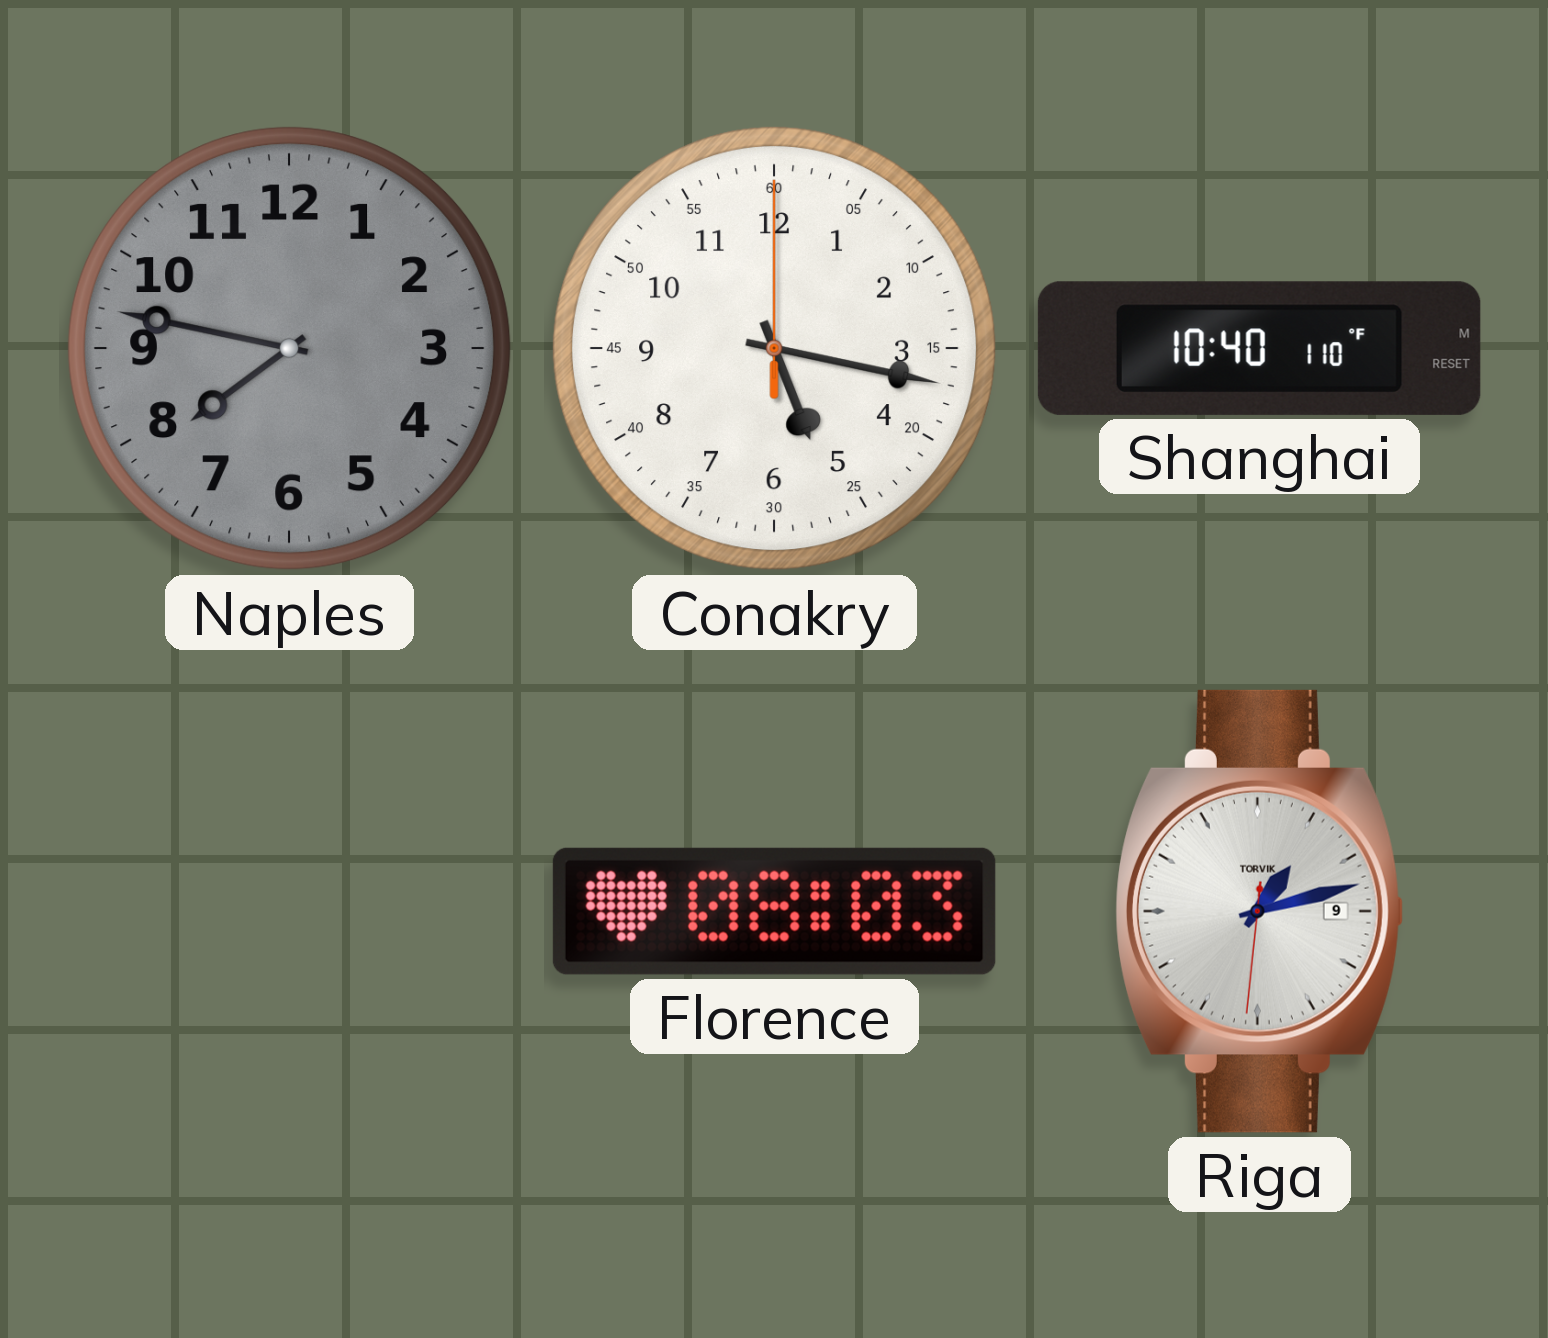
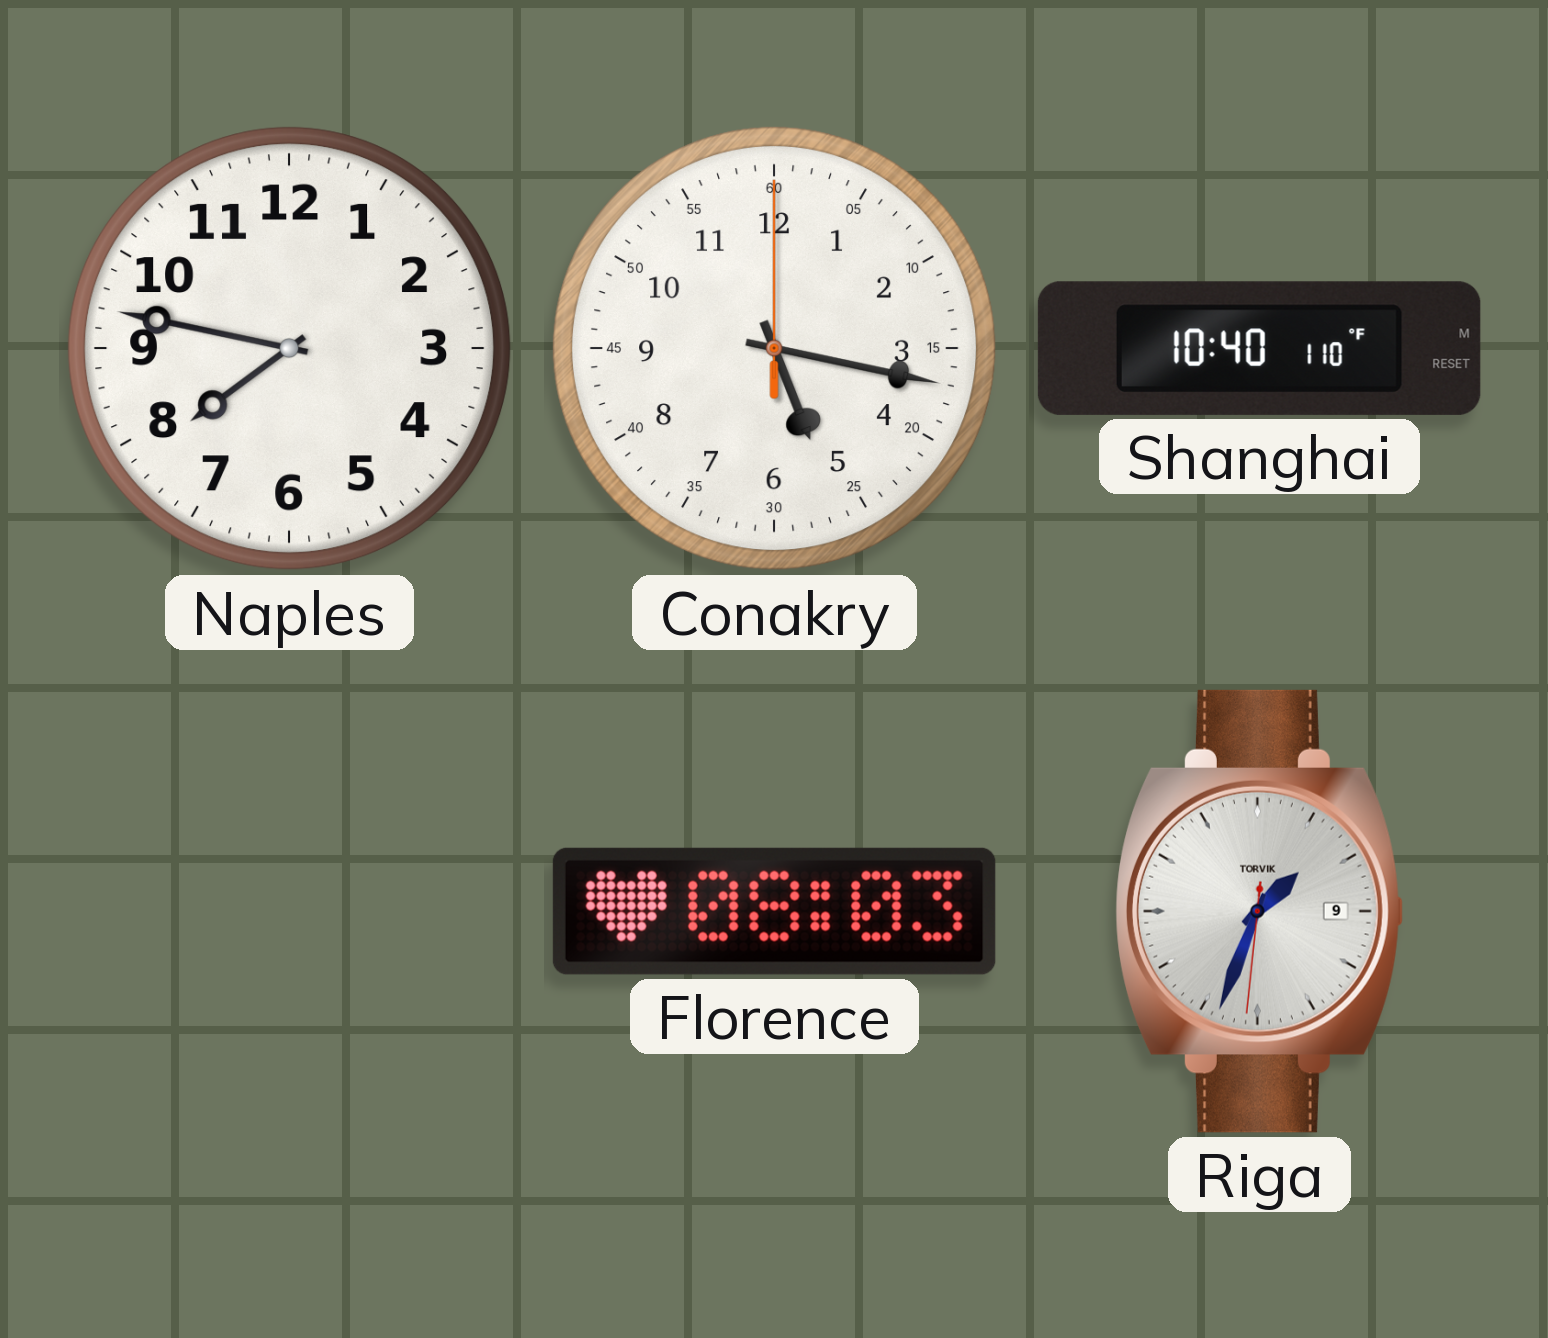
Naples dial: grey -> white (290, 349)
Riga: 1:12 -> 1:33 (1260, 911)
